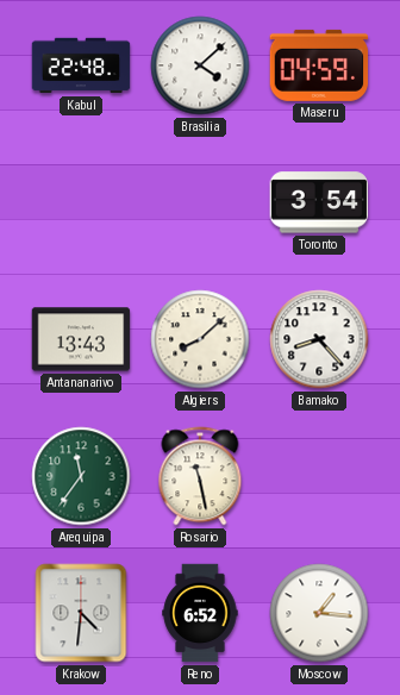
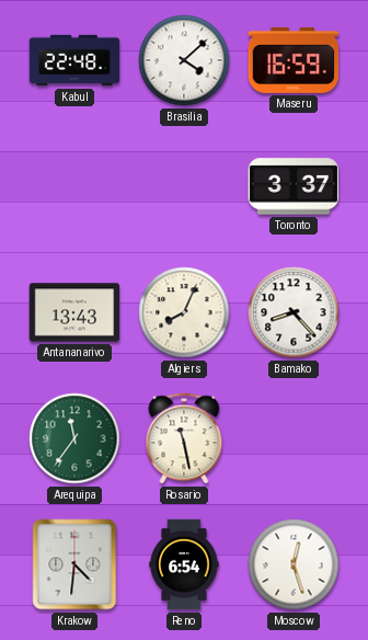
Maseru: 04:59 -> 16:59 (294, 60)
Toronto: 3:54 -> 3:37 (294, 186)
Algiers: 8:08 -> 8:04 (184, 312)
Reno: 6:52 -> 6:54 (184, 564)
Moscow: 1:16 -> 12:27 (294, 564)
